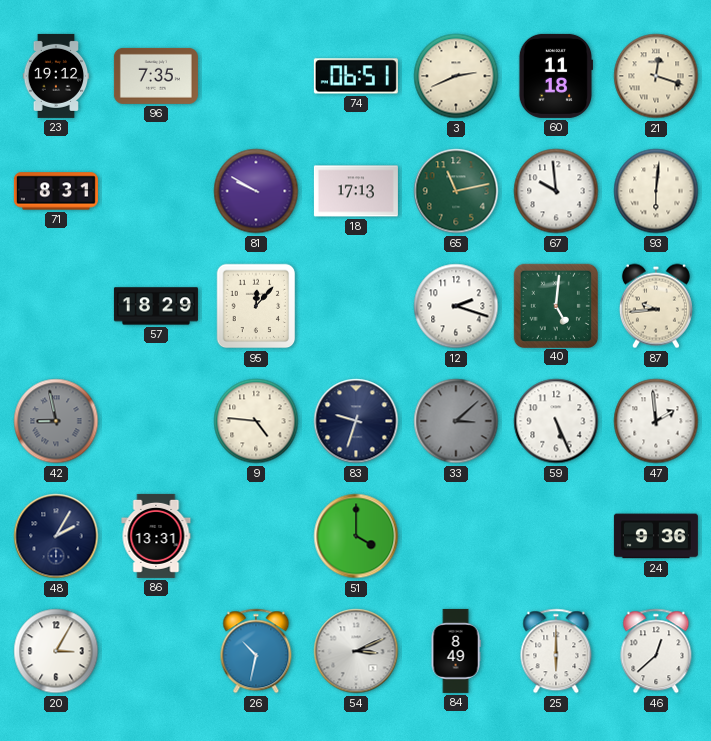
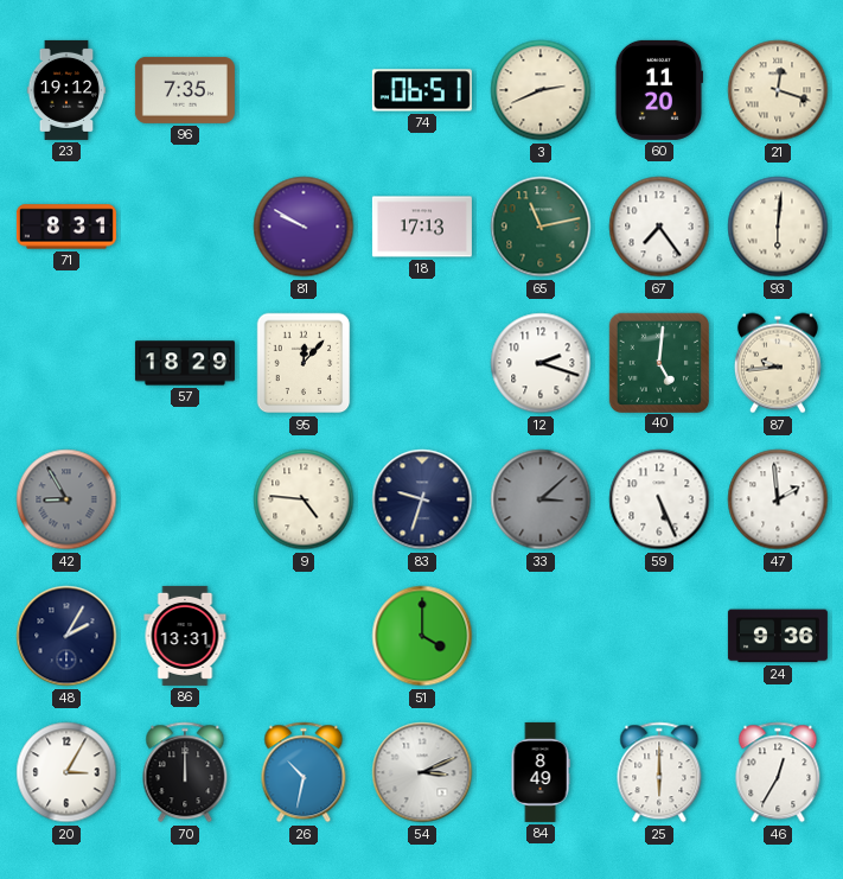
60: 11:18 -> 11:20 (658, 90)
67: 9:59 -> 7:24 (659, 227)
42: 8:58 -> 8:55 (66, 499)
70: none -> 12:00 (185, 772)
46: 12:38 -> 12:35 (778, 772)
